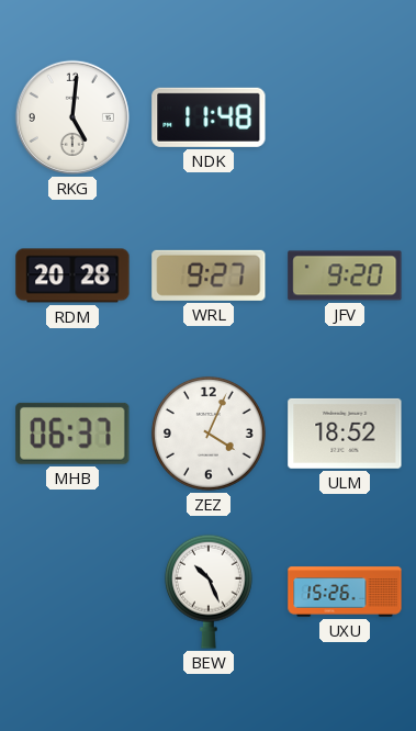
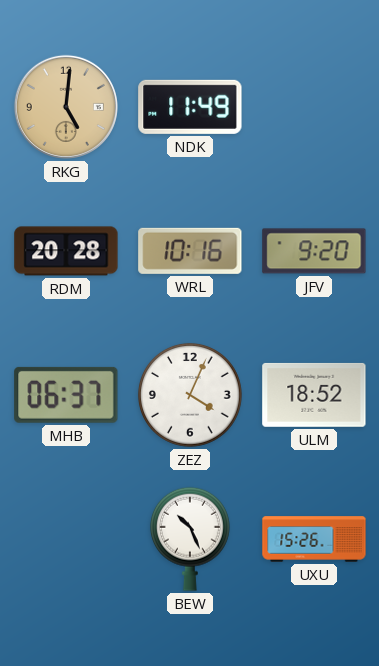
RKG dial: white -> champagne (66, 107)
NDK: 11:48 -> 11:49 (190, 107)
WRL: 9:27 -> 10:16 (190, 251)
